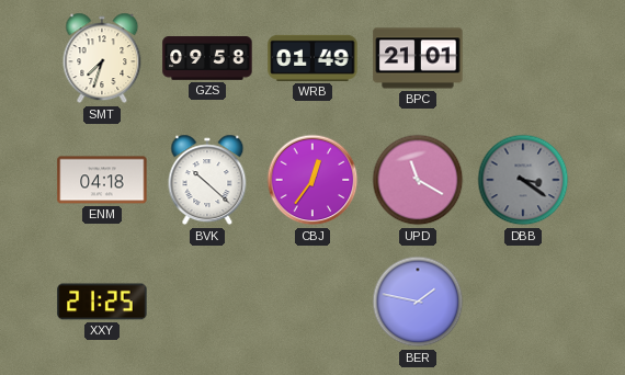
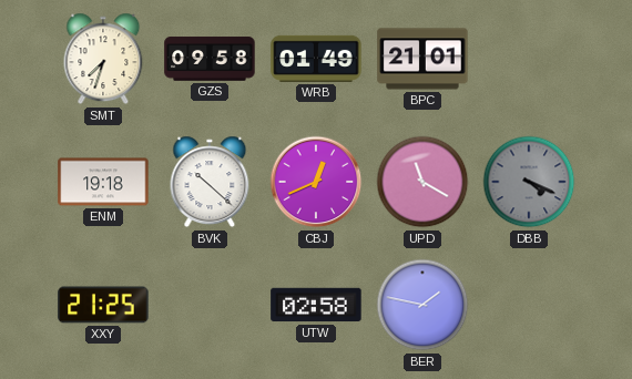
ENM: 04:18 -> 19:18 (103, 182)
CBJ: 12:36 -> 12:41 (316, 182)
DBB: 3:21 -> 4:19 (529, 182)
UTW: none -> 02:58 (316, 305)
